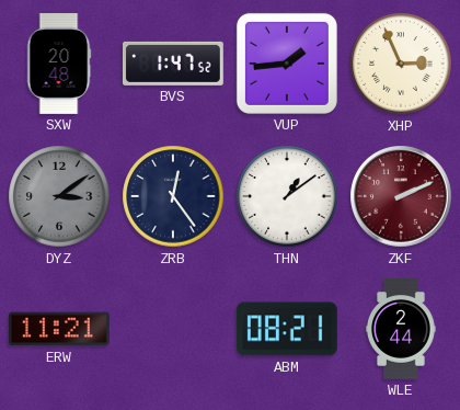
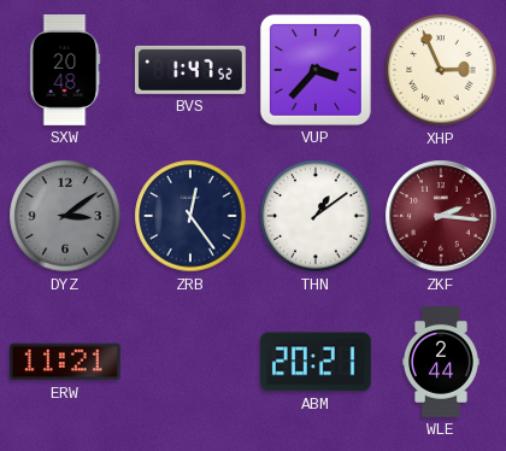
VUP: 1:44 -> 3:37 (316, 70)
ZKF: 2:11 -> 2:16 (441, 216)
ABM: 08:21 -> 20:21 (316, 362)
